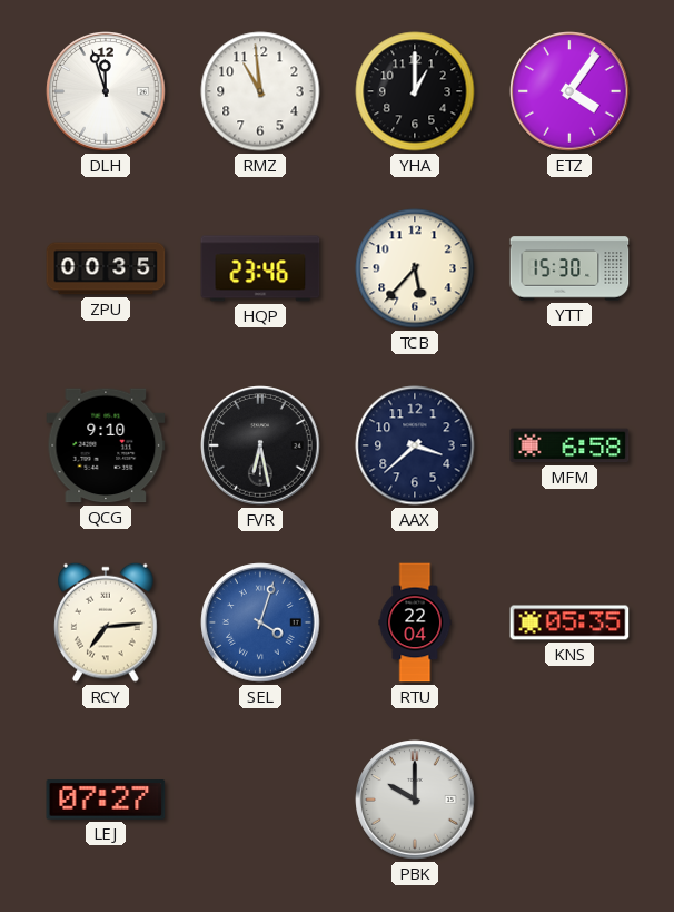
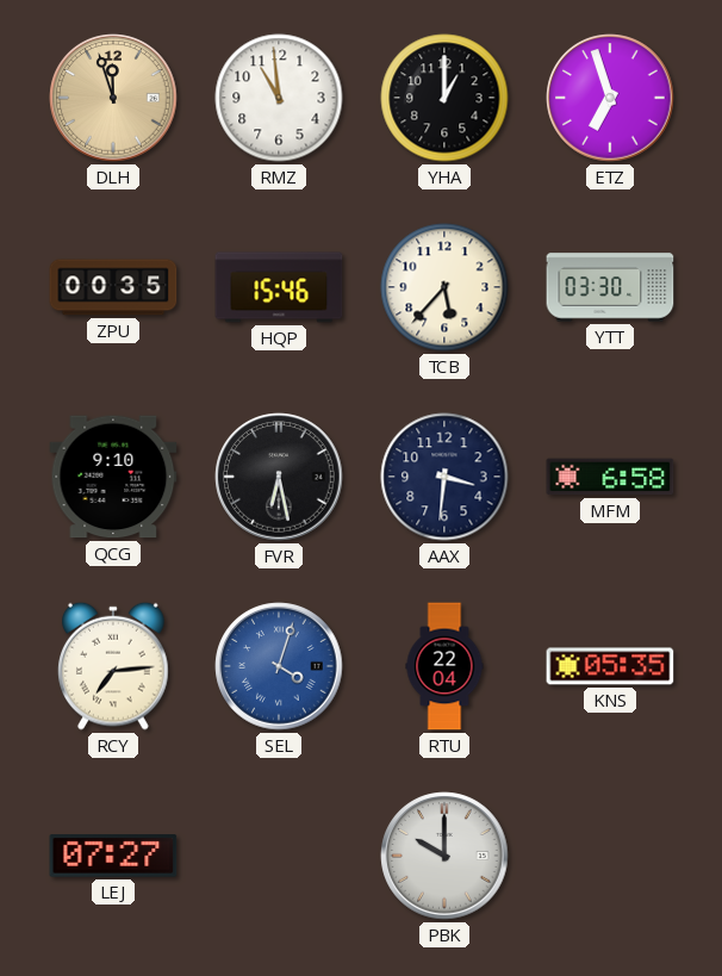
DLH dial: white -> champagne (113, 98)
ETZ: 4:06 -> 6:57 (610, 98)
HQP: 23:46 -> 15:46 (279, 287)
YTT: 15:30 -> 03:30 (610, 287)
AAX: 3:38 -> 3:31 (444, 477)
